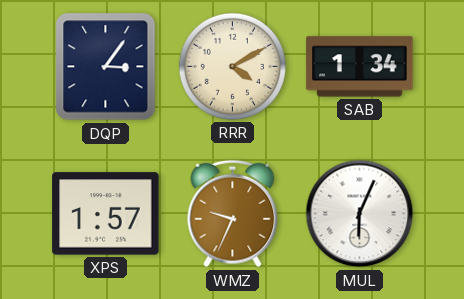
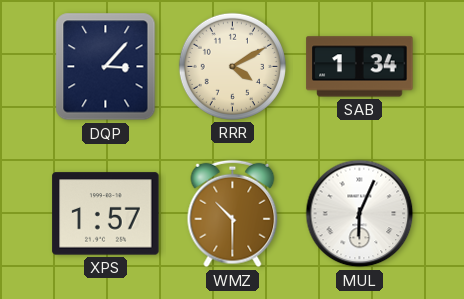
DQP: 3:06 -> 3:07 (106, 67)
WMZ: 9:34 -> 10:30 (233, 214)
